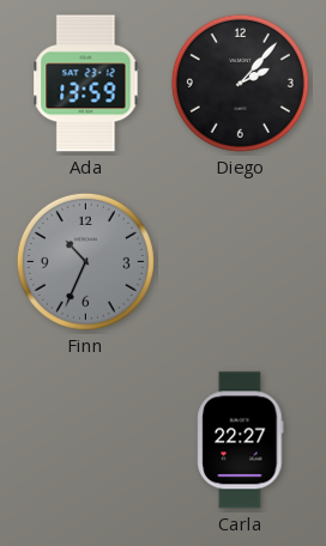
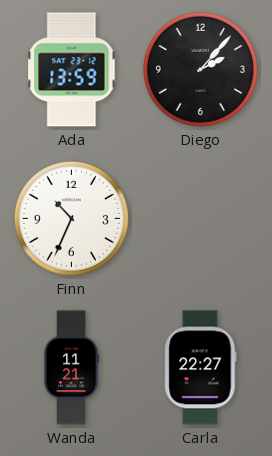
Finn dial: grey -> white (71, 218)
Wanda: none -> 11:21 (71, 368)
